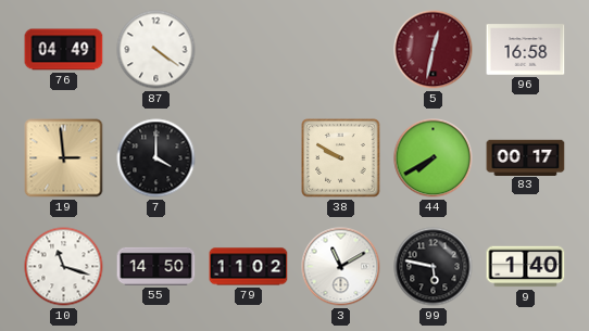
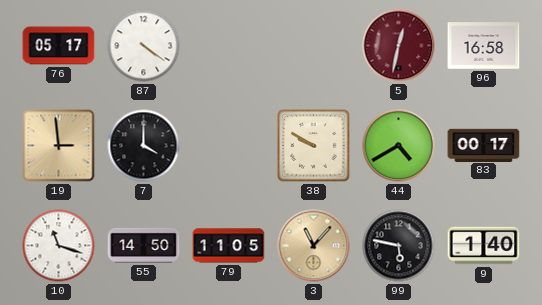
76: 04:49 -> 05:17 (59, 46)
44: 7:40 -> 4:40 (399, 146)
79: 11:02 -> 11:05 (229, 246)
3: 11:10 -> 11:07 (314, 246)
3 dial: white -> champagne (314, 246)
